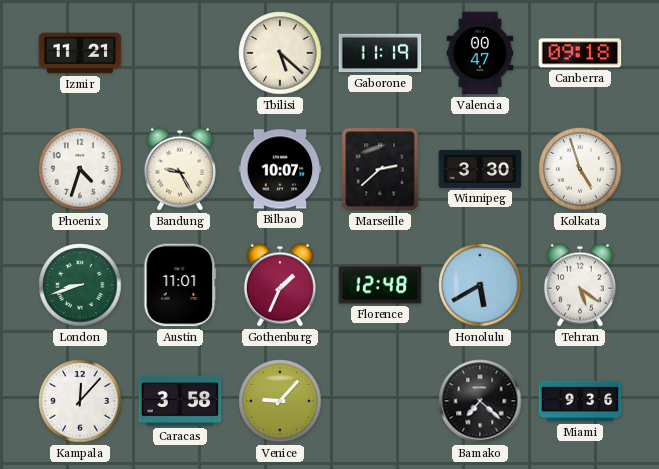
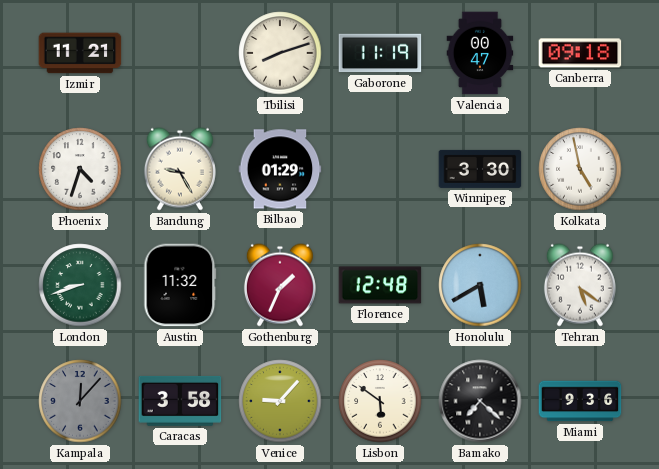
Tbilisi: 5:22 -> 8:12 (280, 53)
Bilbao: 10:07 -> 01:29 (280, 169)
Marseille: 2:38 -> none (380, 169)
Kolkata: 4:57 -> 4:58 (580, 169)
Austin: 11:01 -> 11:32 (180, 285)
Kampala dial: white -> grey (80, 401)
Lisbon: none -> 5:51 (380, 401)
